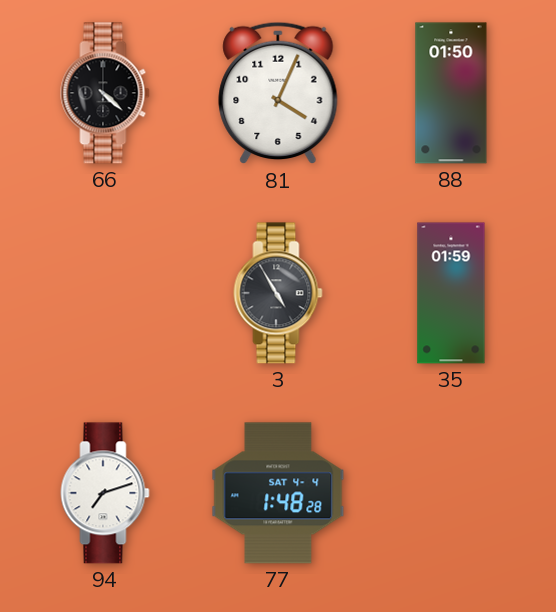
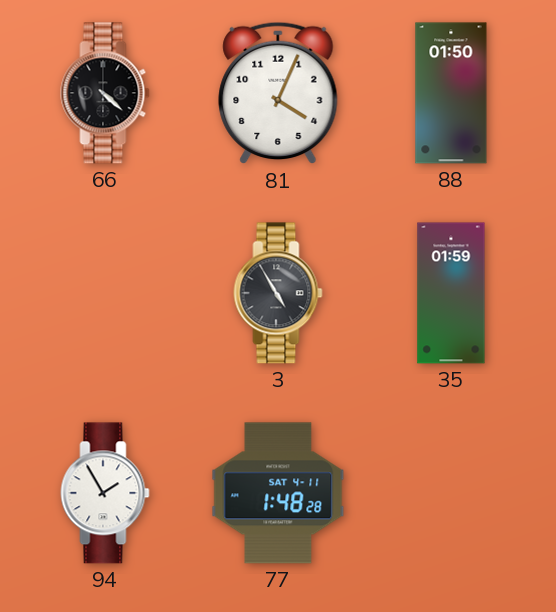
94: 7:12 -> 1:55 (105, 493)
77 date: SAT 4-4 -> SAT 4-11 (278, 493)
